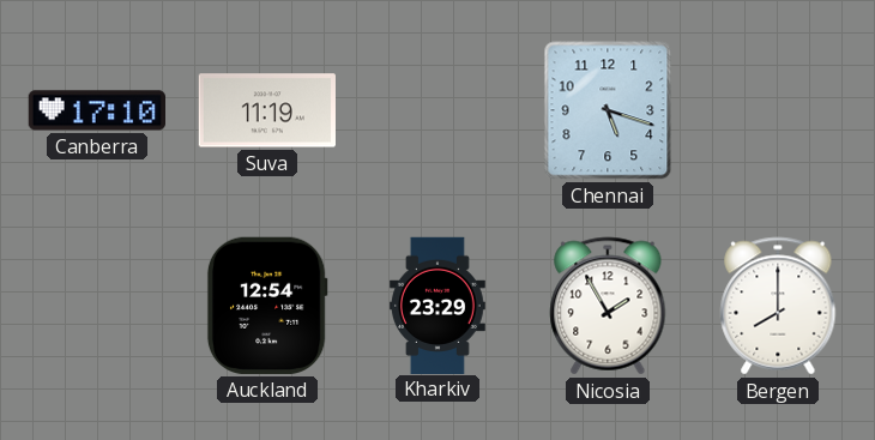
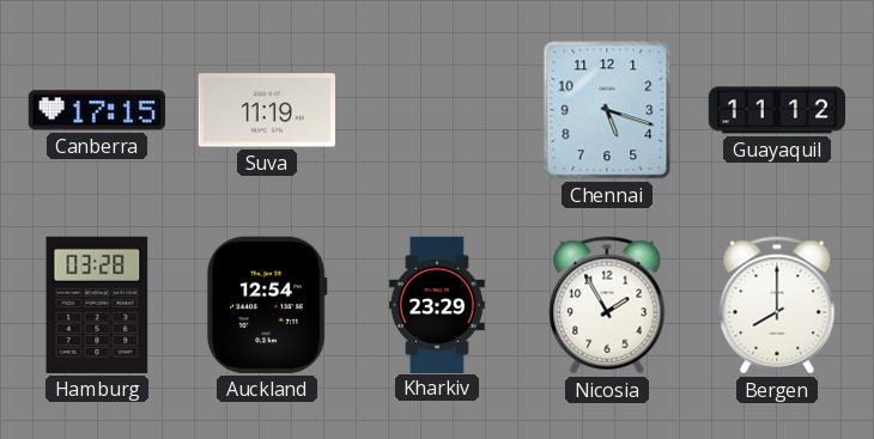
Canberra: 17:10 -> 17:15 (96, 110)
Guayaquil: none -> 11:12 (776, 110)
Hamburg: none -> 03:28 (97, 305)
